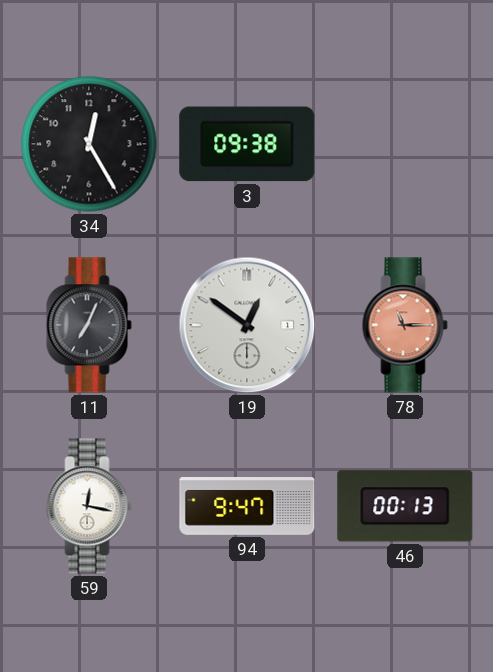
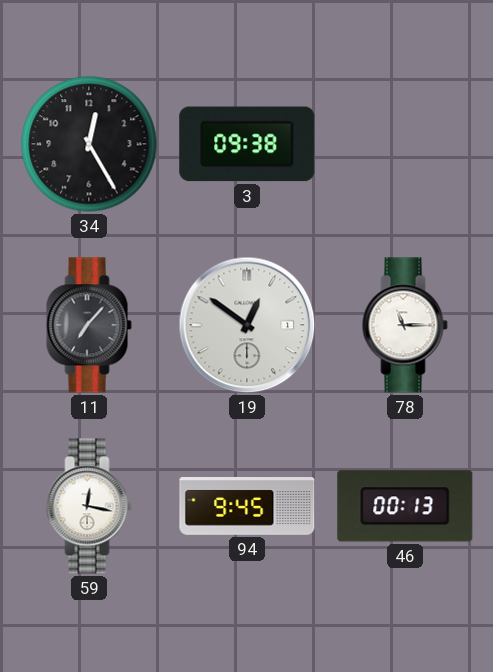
11: 7:04 -> 7:07 (89, 325)
78 dial: salmon -> white (405, 325)
94: 9:47 -> 9:45 (247, 507)
